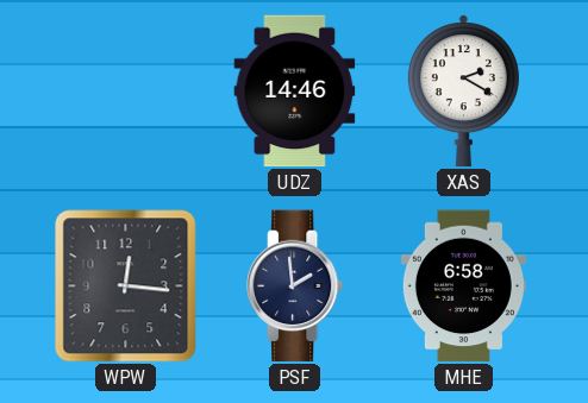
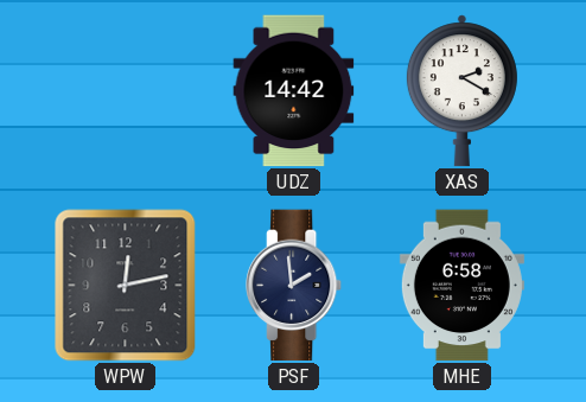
UDZ: 14:46 -> 14:42 (294, 91)
WPW: 12:16 -> 12:13 (126, 286)
